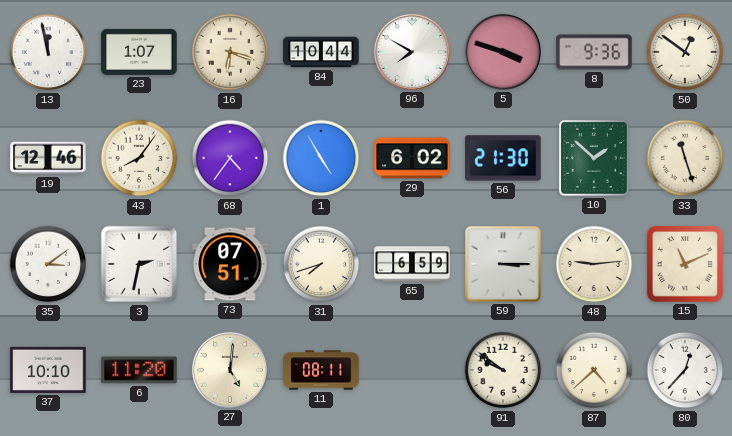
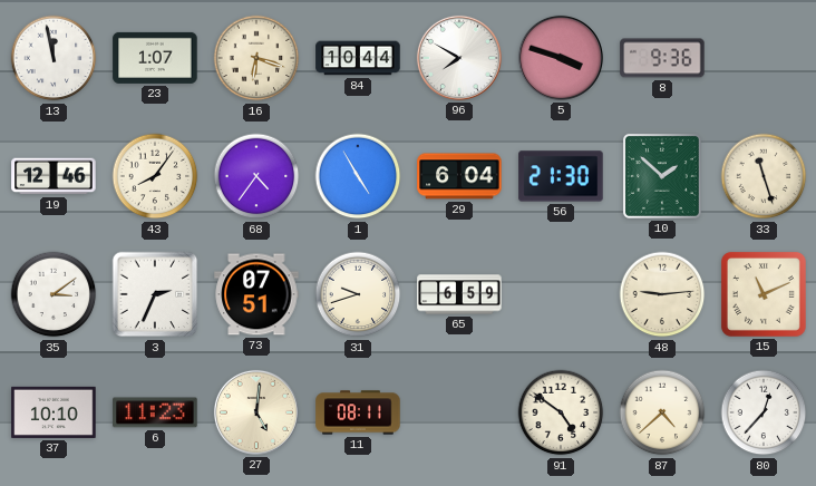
50: 12:51 -> none (685, 52)
29: 6:02 -> 6:04 (459, 176)
3: 2:32 -> 2:34 (155, 294)
31: 7:42 -> 9:42 (358, 294)
59: 3:15 -> none (503, 264)
6: 11:20 -> 11:23 (155, 412)
91: 9:51 -> 4:51 (561, 412)
